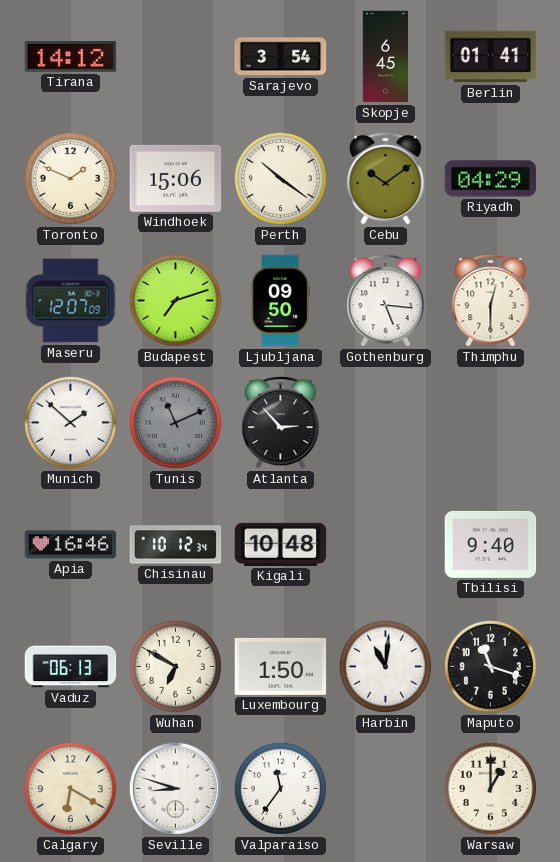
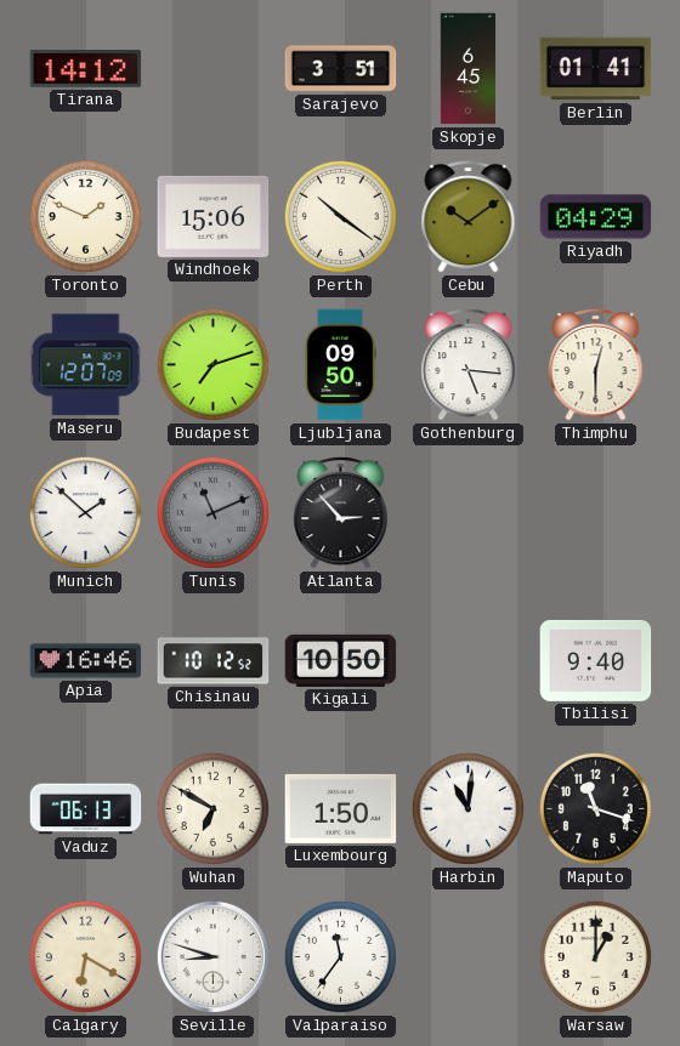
Sarajevo: 3:54 -> 3:51 (341, 69)
Chisinau: 10:12:34 -> 10:12:52 (214, 661)
Kigali: 10:48 -> 10:50 (341, 660)
